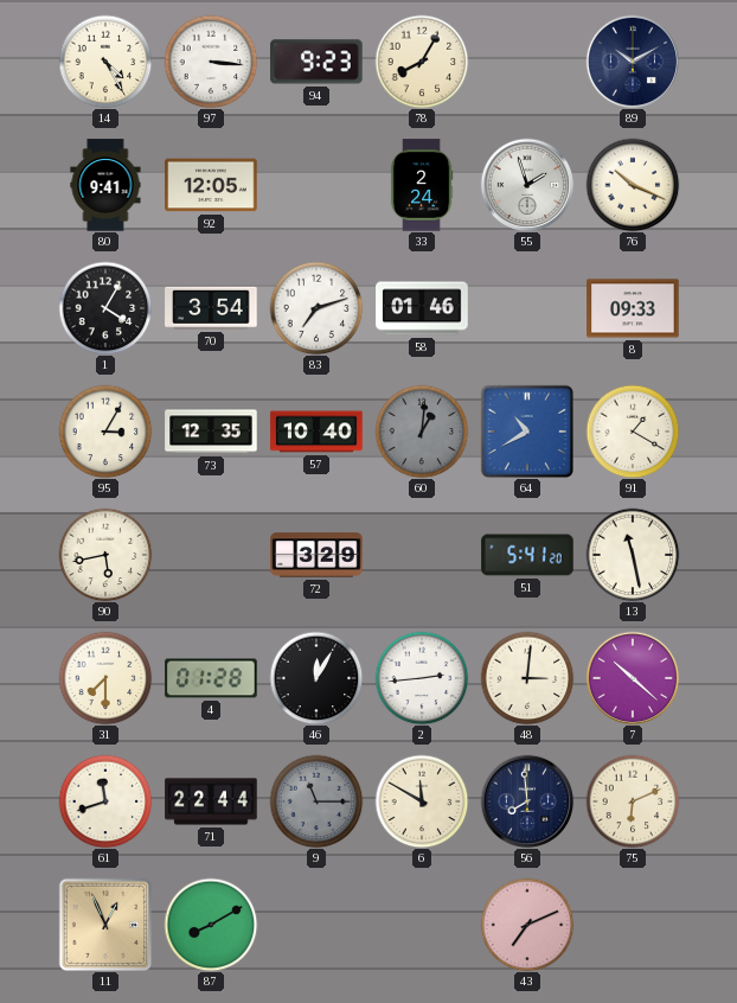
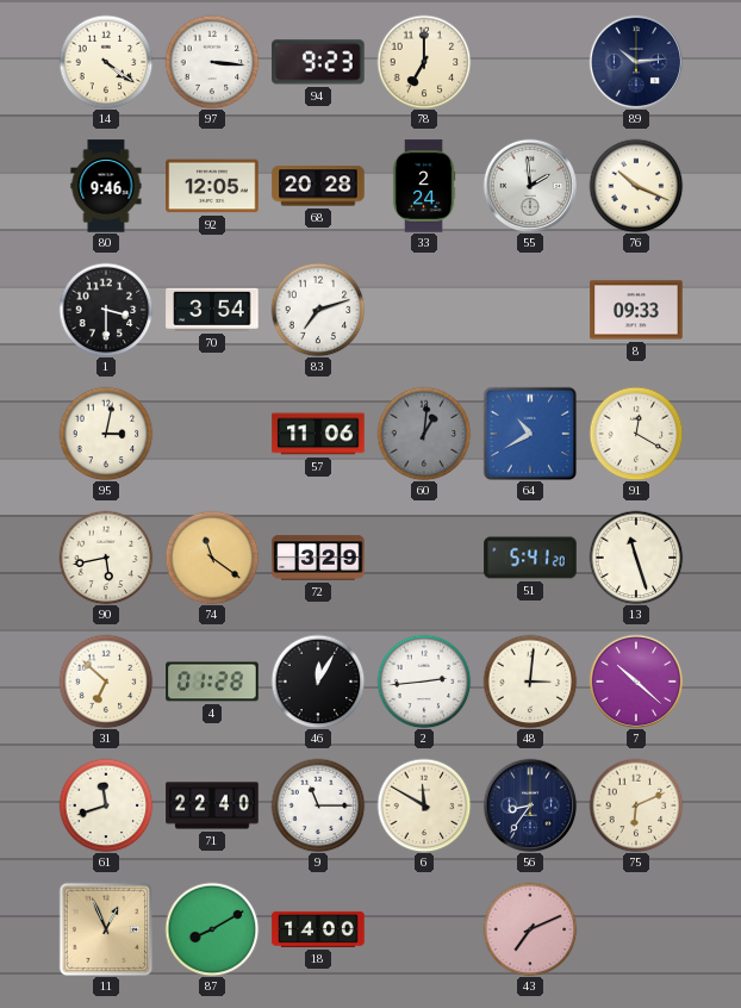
14: 4:25 -> 4:21 (106, 62)
78: 8:05 -> 7:00 (424, 62)
89: 10:10 -> 10:14 (636, 62)
80: 9:41 -> 9:46 (106, 186)
68: none -> 20:28 (318, 186)
55: 1:57 -> 1:59 (530, 186)
1: 4:05 -> 3:30 (106, 310)
58: 01:46 -> none (422, 308)
95: 3:05 -> 3:02 (106, 434)
73: 12:35 -> none (211, 432)
57: 10:40 -> 11:06 (318, 434)
91: 1:20 -> 12:20 (636, 434)
74: none -> 11:21 (212, 558)
13: 11:28 -> 11:27 (636, 558)
31: 7:30 -> 6:52 (106, 682)
71: 22:44 -> 22:40 (212, 805)
9 dial: grey -> white (318, 805)
56: 7:59 -> 8:36 (530, 805)
18: none -> 14:00 (318, 929)
